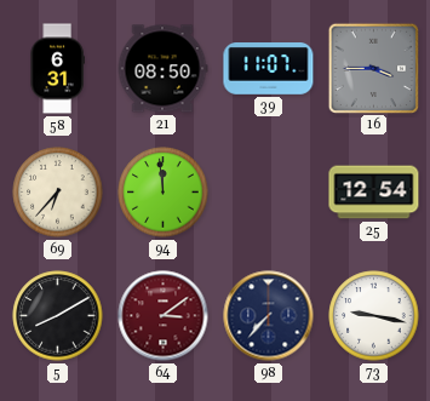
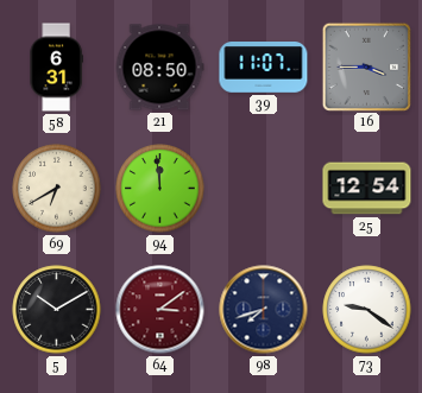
69: 6:37 -> 6:40 (57, 189)
5: 8:10 -> 10:10 (57, 310)
98: 7:37 -> 7:42 (264, 310)
73: 9:17 -> 9:21 (367, 310)
